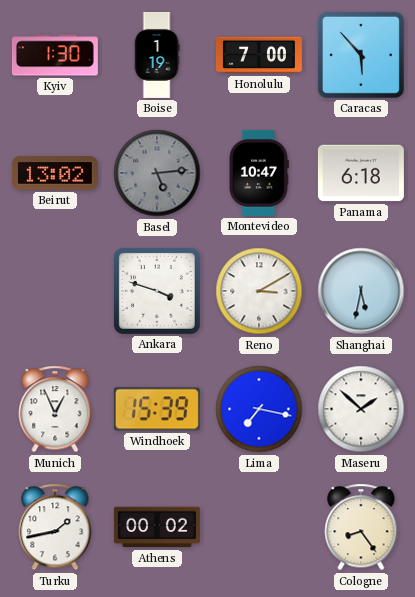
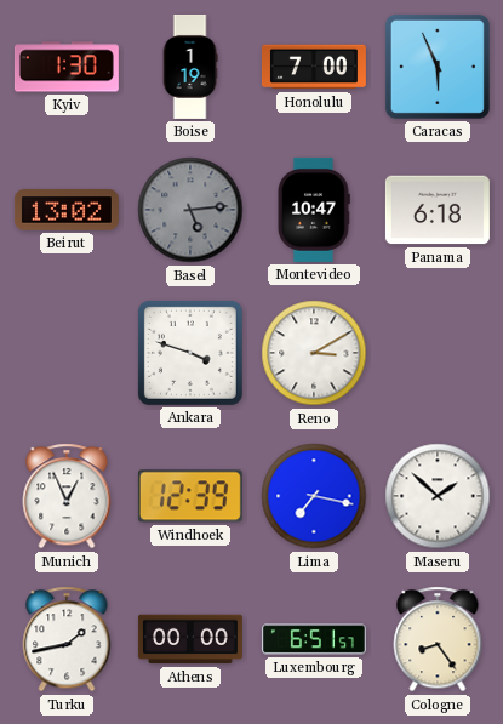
Caracas: 5:53 -> 5:56 (438, 67)
Shanghai: 5:32 -> none (361, 291)
Windhoek: 15:39 -> 12:39 (190, 496)
Athens: 00:02 -> 00:00 (190, 639)
Luxembourg: none -> 6:51 (314, 639)
